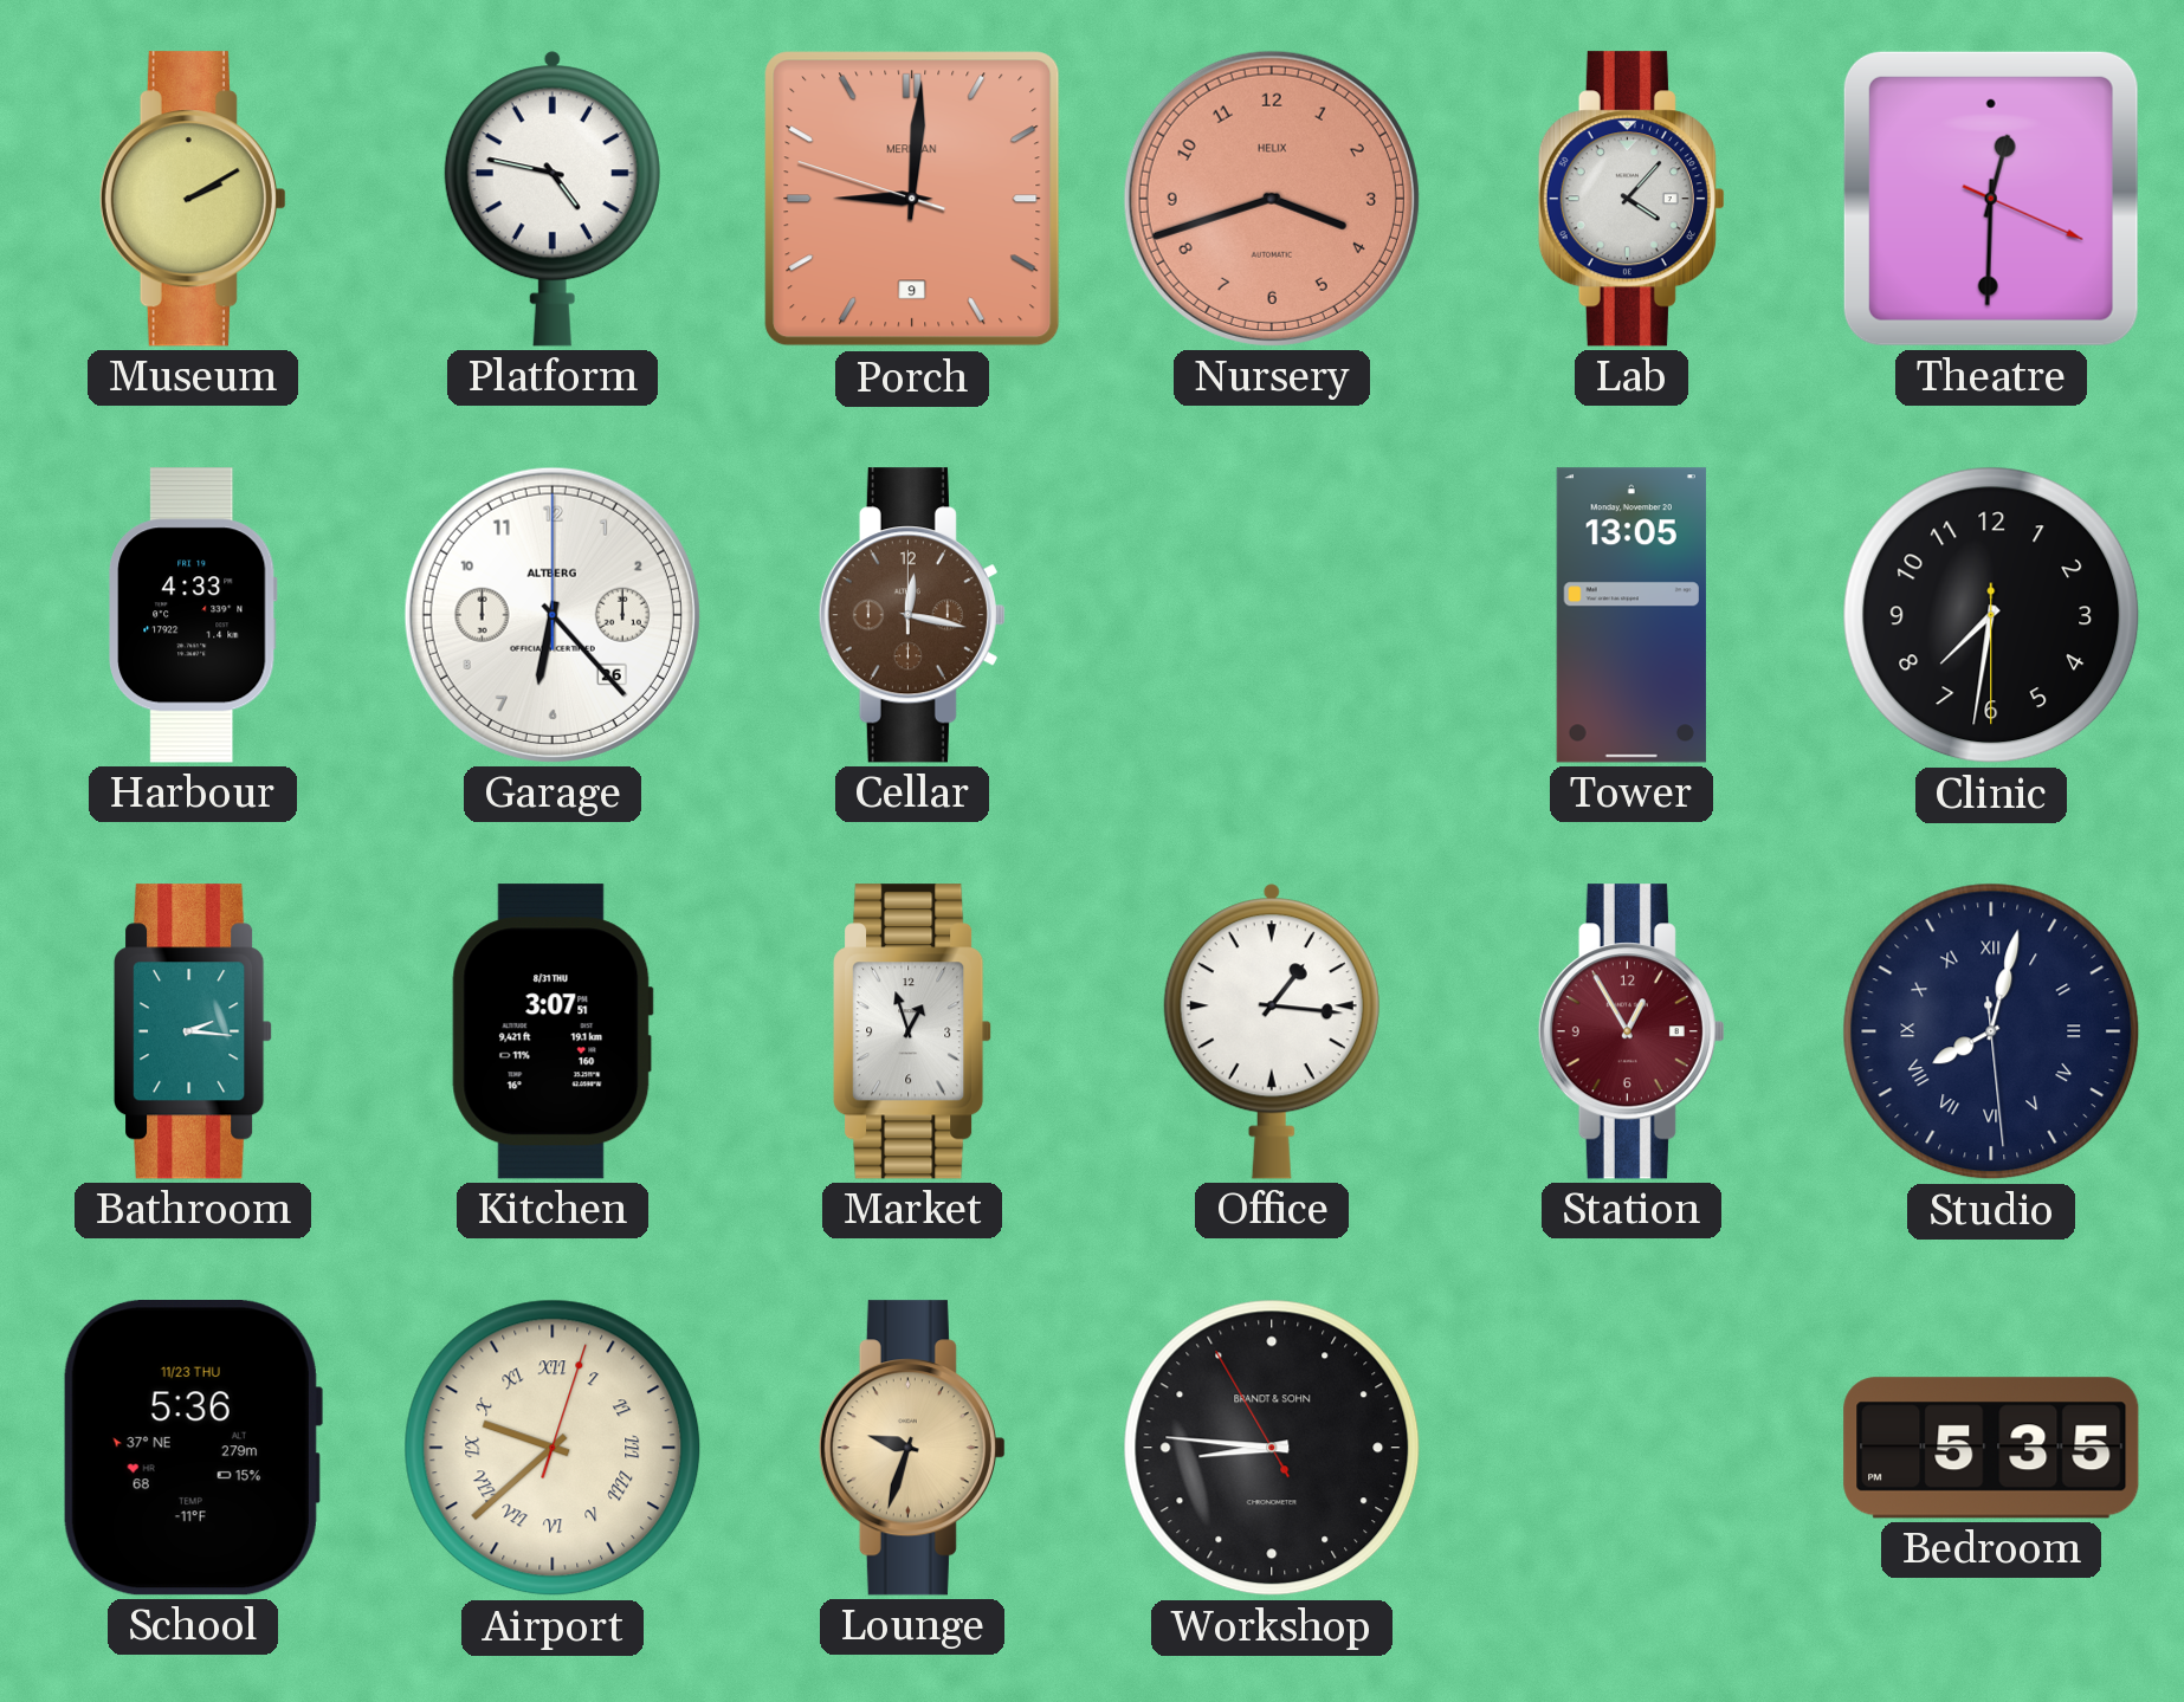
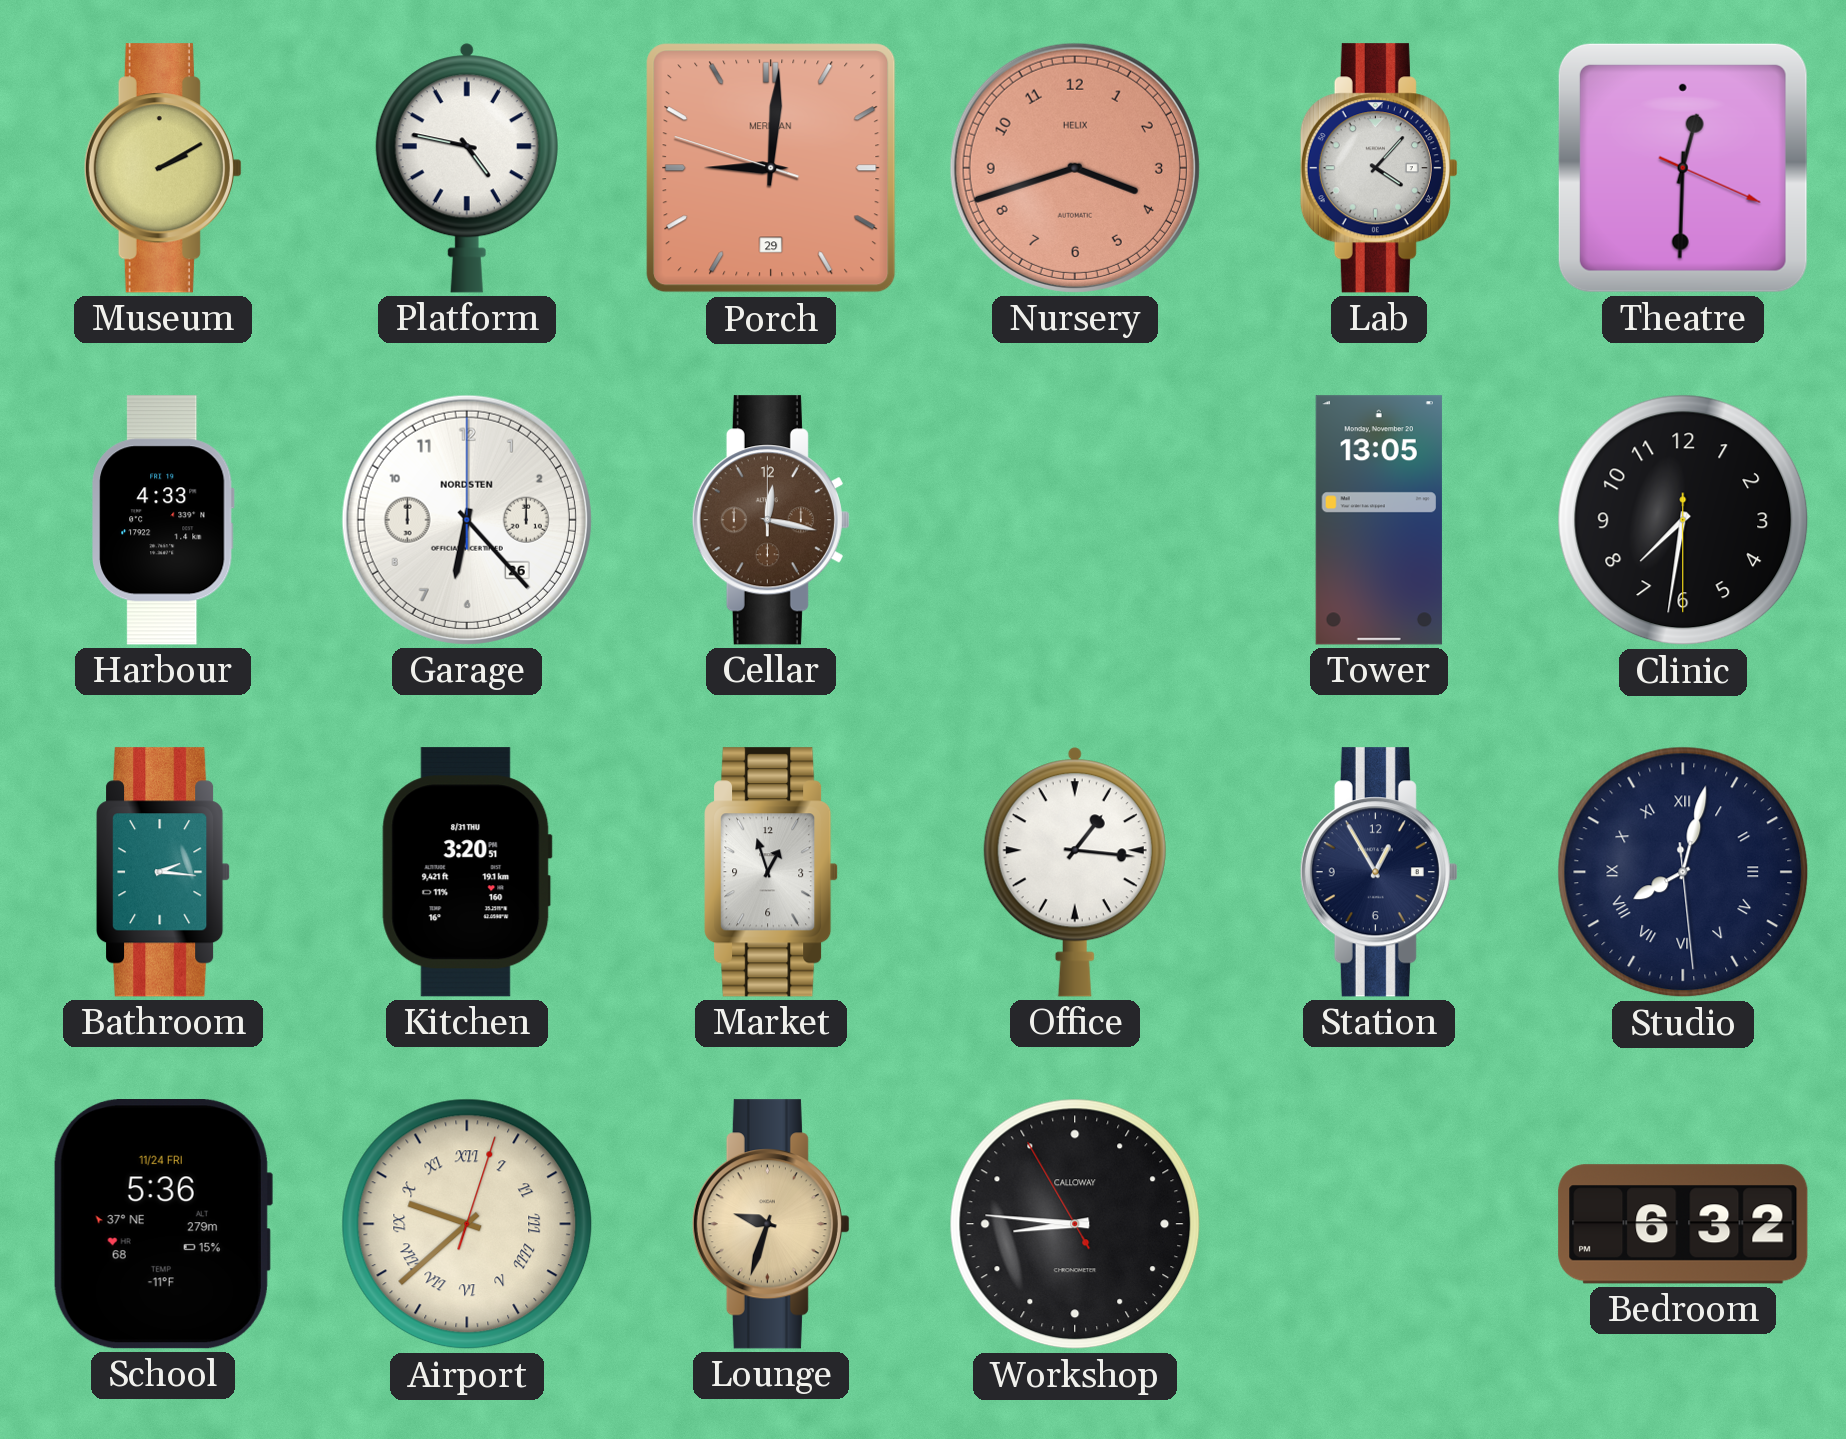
Porch date: 9 -> 29 (771, 168)
Garage brand: ALTBERG -> NORDSTEN (467, 520)
Kitchen: 3:07 -> 3:20 (467, 872)
Station dial: burgundy -> navy (1379, 872)
School date: 11/23 THU -> 11/24 FRI (162, 1225)
Workshop brand: BRANDT & SOHN -> CALLOWAY (1075, 1224)
Bedroom: 5:35 -> 6:32 (1683, 1224)
